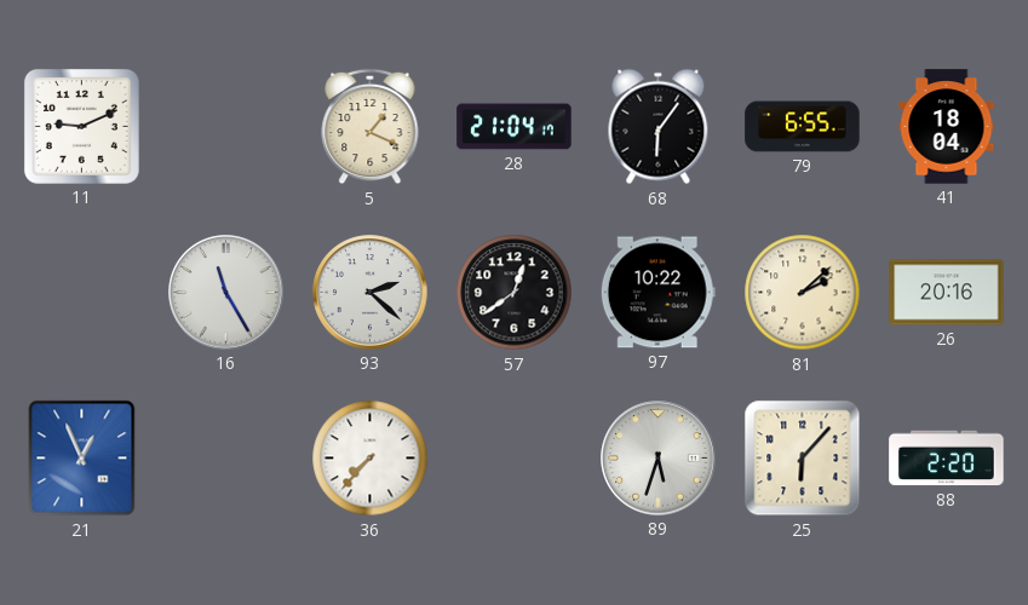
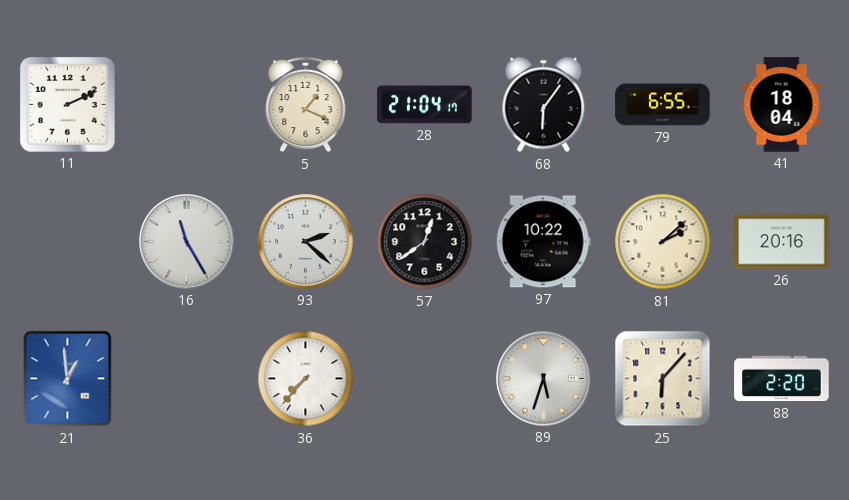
11: 9:11 -> 2:11 (67, 104)
21: 12:56 -> 12:59 (68, 379)
